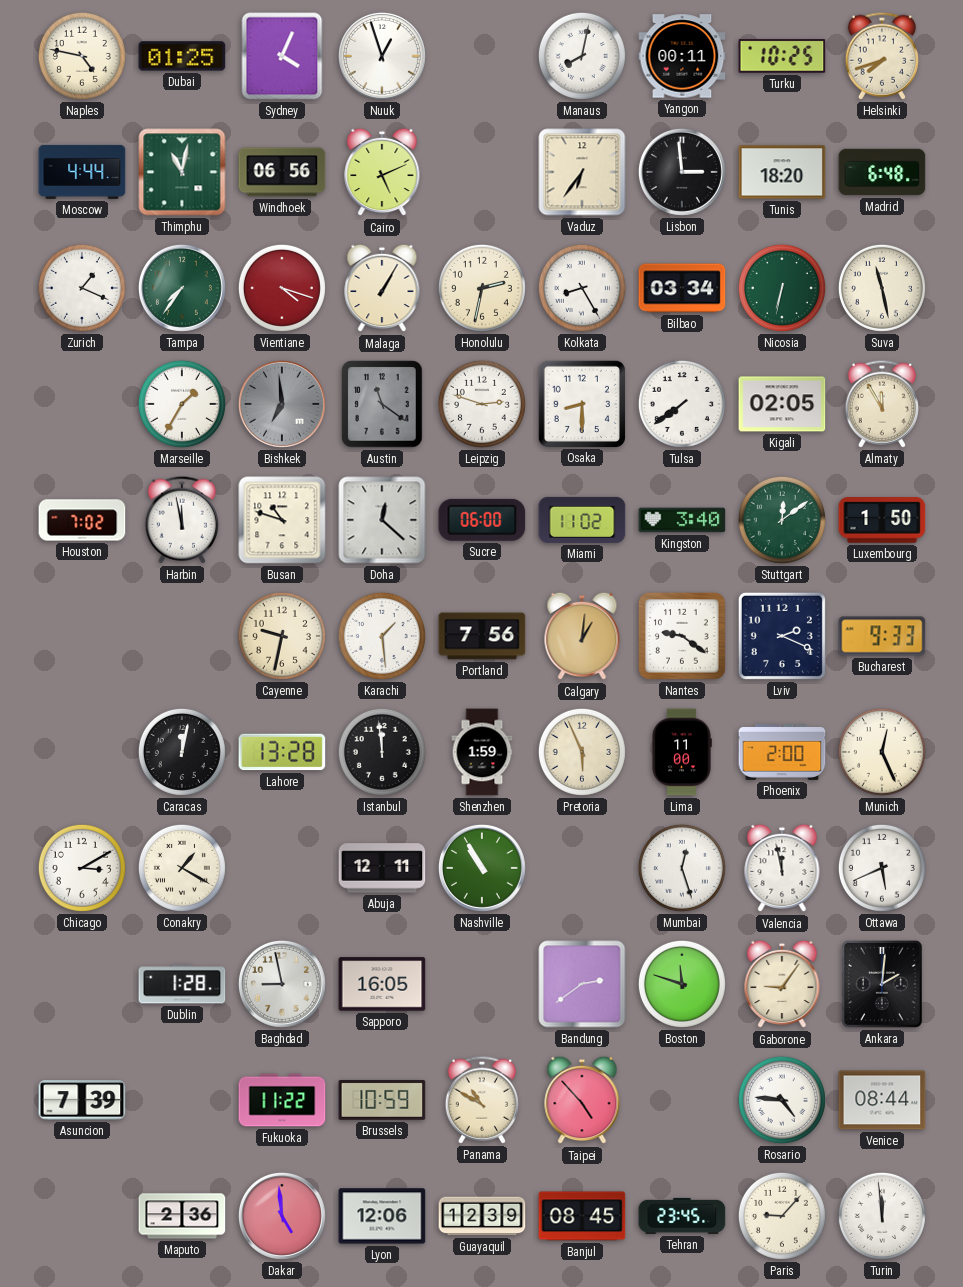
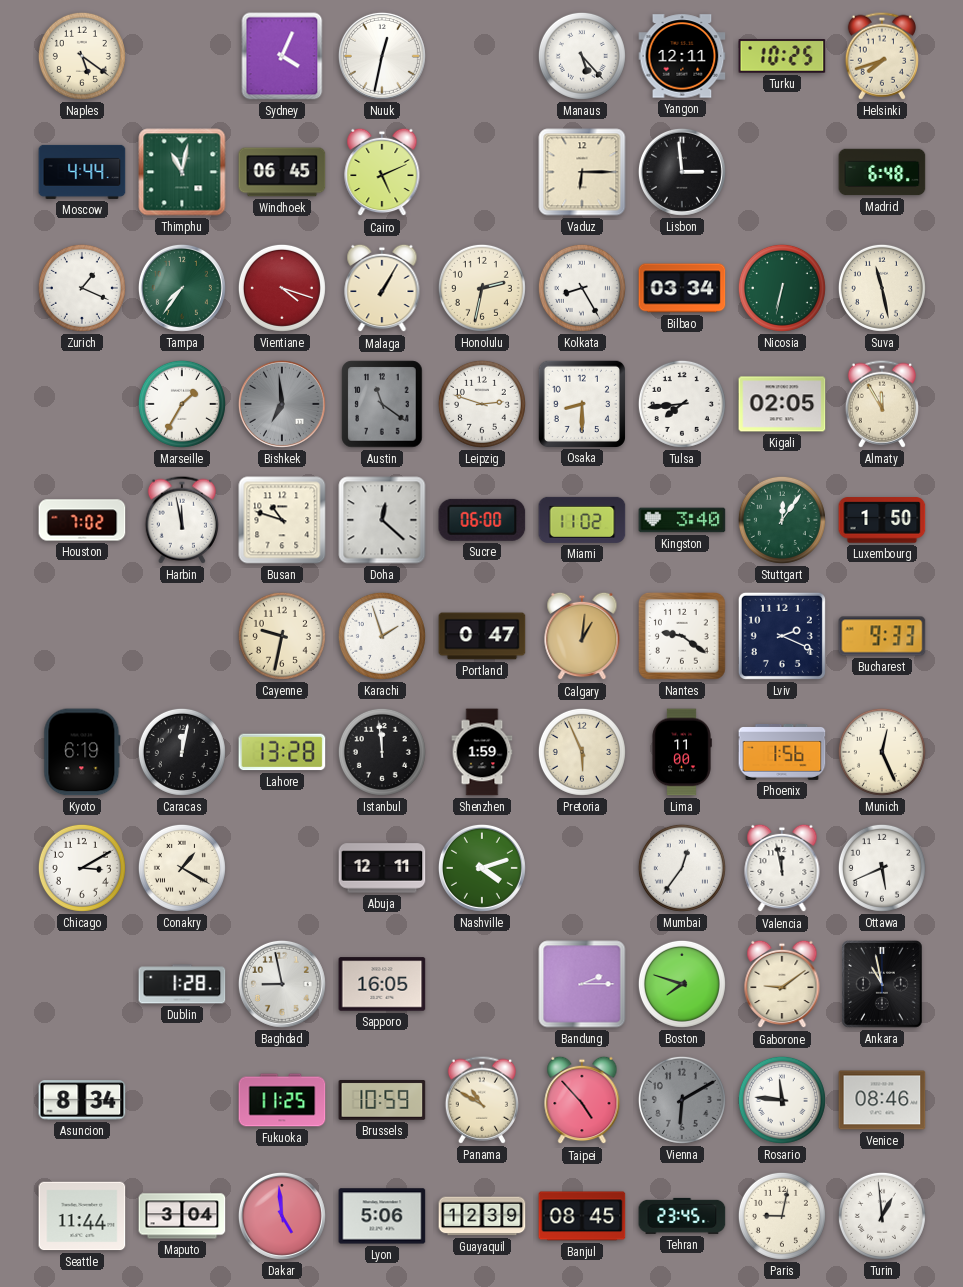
Naples: 4:47 -> 5:21 (82, 56)
Dubai: 01:25 -> none (182, 56)
Nuuk: 12:57 -> 12:32 (382, 56)
Manaus: 8:02 -> 5:23 (582, 56)
Yangon: 00:11 -> 12:11 (682, 56)
Windhoek: 06:56 -> 06:45 (282, 172)
Vaduz: 6:36 -> 6:15 (582, 172)
Tunis: 18:20 -> none (782, 172)
Tulsa: 7:39 -> 7:44 (682, 404)
Stuttgart: 12:09 -> 12:06 (782, 520)
Karachi: 1:29 -> 1:57 (382, 636)
Portland: 7:56 -> 0:47 (482, 636)
Kyoto: none -> 6:19 (82, 752)
Phoenix: 2:00 -> 1:56 (782, 753)
Nashville: 10:55 -> 4:12 (482, 868)
Mumbai: 12:27 -> 12:36 (682, 868)
Bandung: 2:39 -> 2:15 (582, 984)
Boston: 11:48 -> 7:48 (682, 984)
Gaborone: 9:06 -> 9:09 (782, 984)
Ankara: 2:01 -> 10:58 (883, 985)
Asuncion: 7:39 -> 8:34 (82, 1100)
Fukuoka: 11:22 -> 11:25 (282, 1100)
Vienna: none -> 6:10 (682, 1100)
Rosario: 4:46 -> 11:46 (782, 1100)
Venice: 08:44 -> 08:46 (882, 1100)
Seattle: none -> 11:44 (82, 1216)
Maputo: 2:36 -> 3:04 (182, 1216)
Lyon: 12:06 -> 5:06 (382, 1216)
Paris: 9:07 -> 9:02 (782, 1216)
Turin: 11:59 -> 12:59 (882, 1216)
